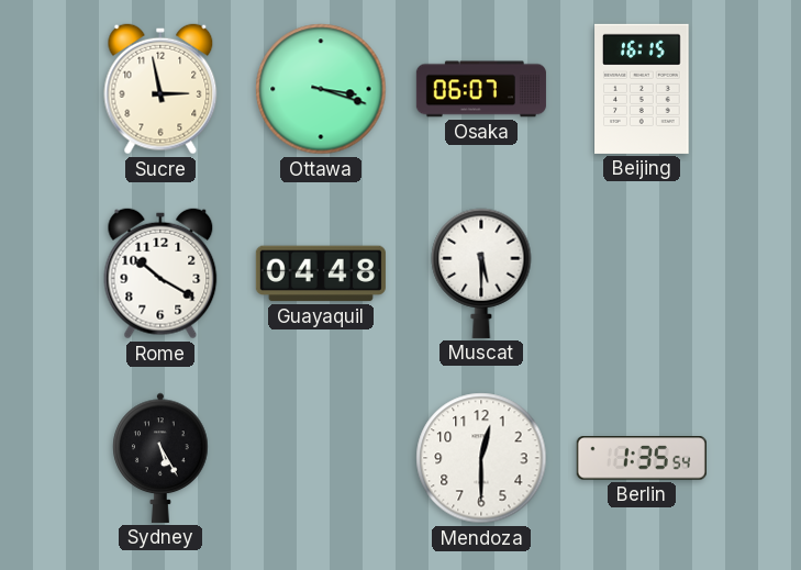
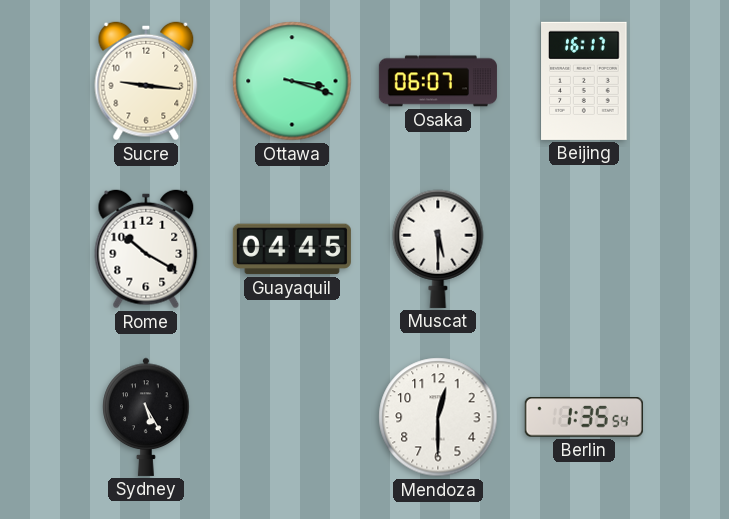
Sucre: 2:58 -> 9:16 (146, 81)
Beijing: 16:15 -> 16:17 (584, 81)
Guayaquil: 04:48 -> 04:45 (292, 249)
